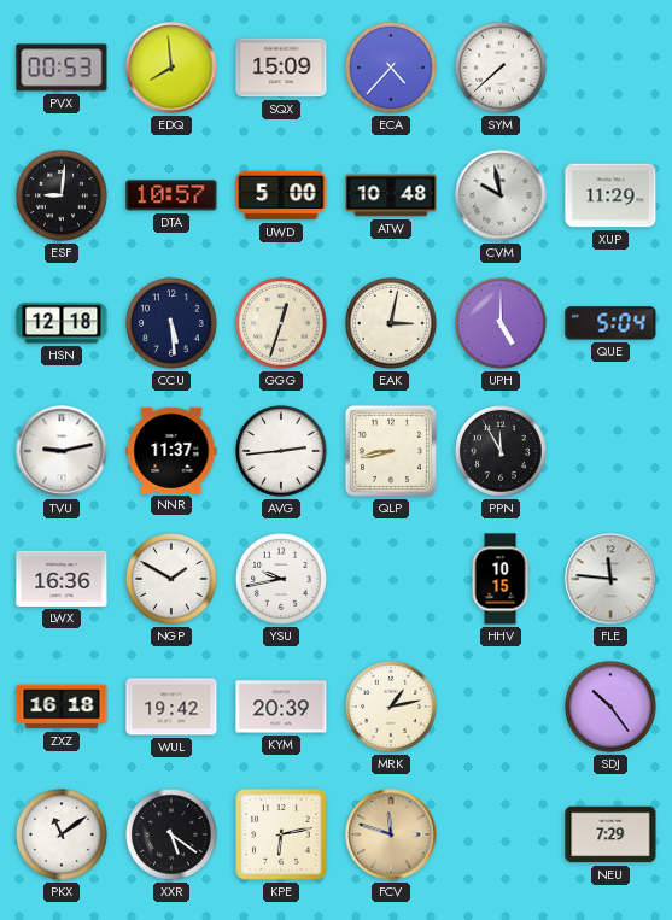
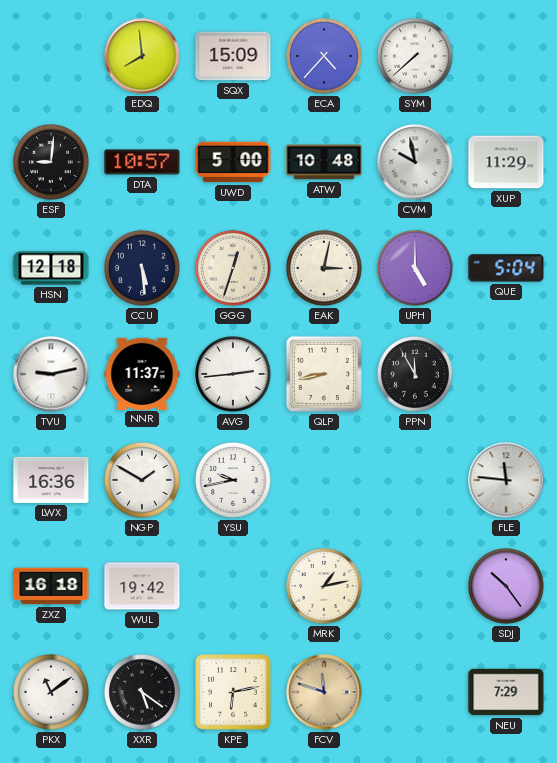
PVX: 00:53 -> none (62, 68)
HHV: 10:15 -> none (501, 579)
KYM: 20:39 -> none (281, 707)
